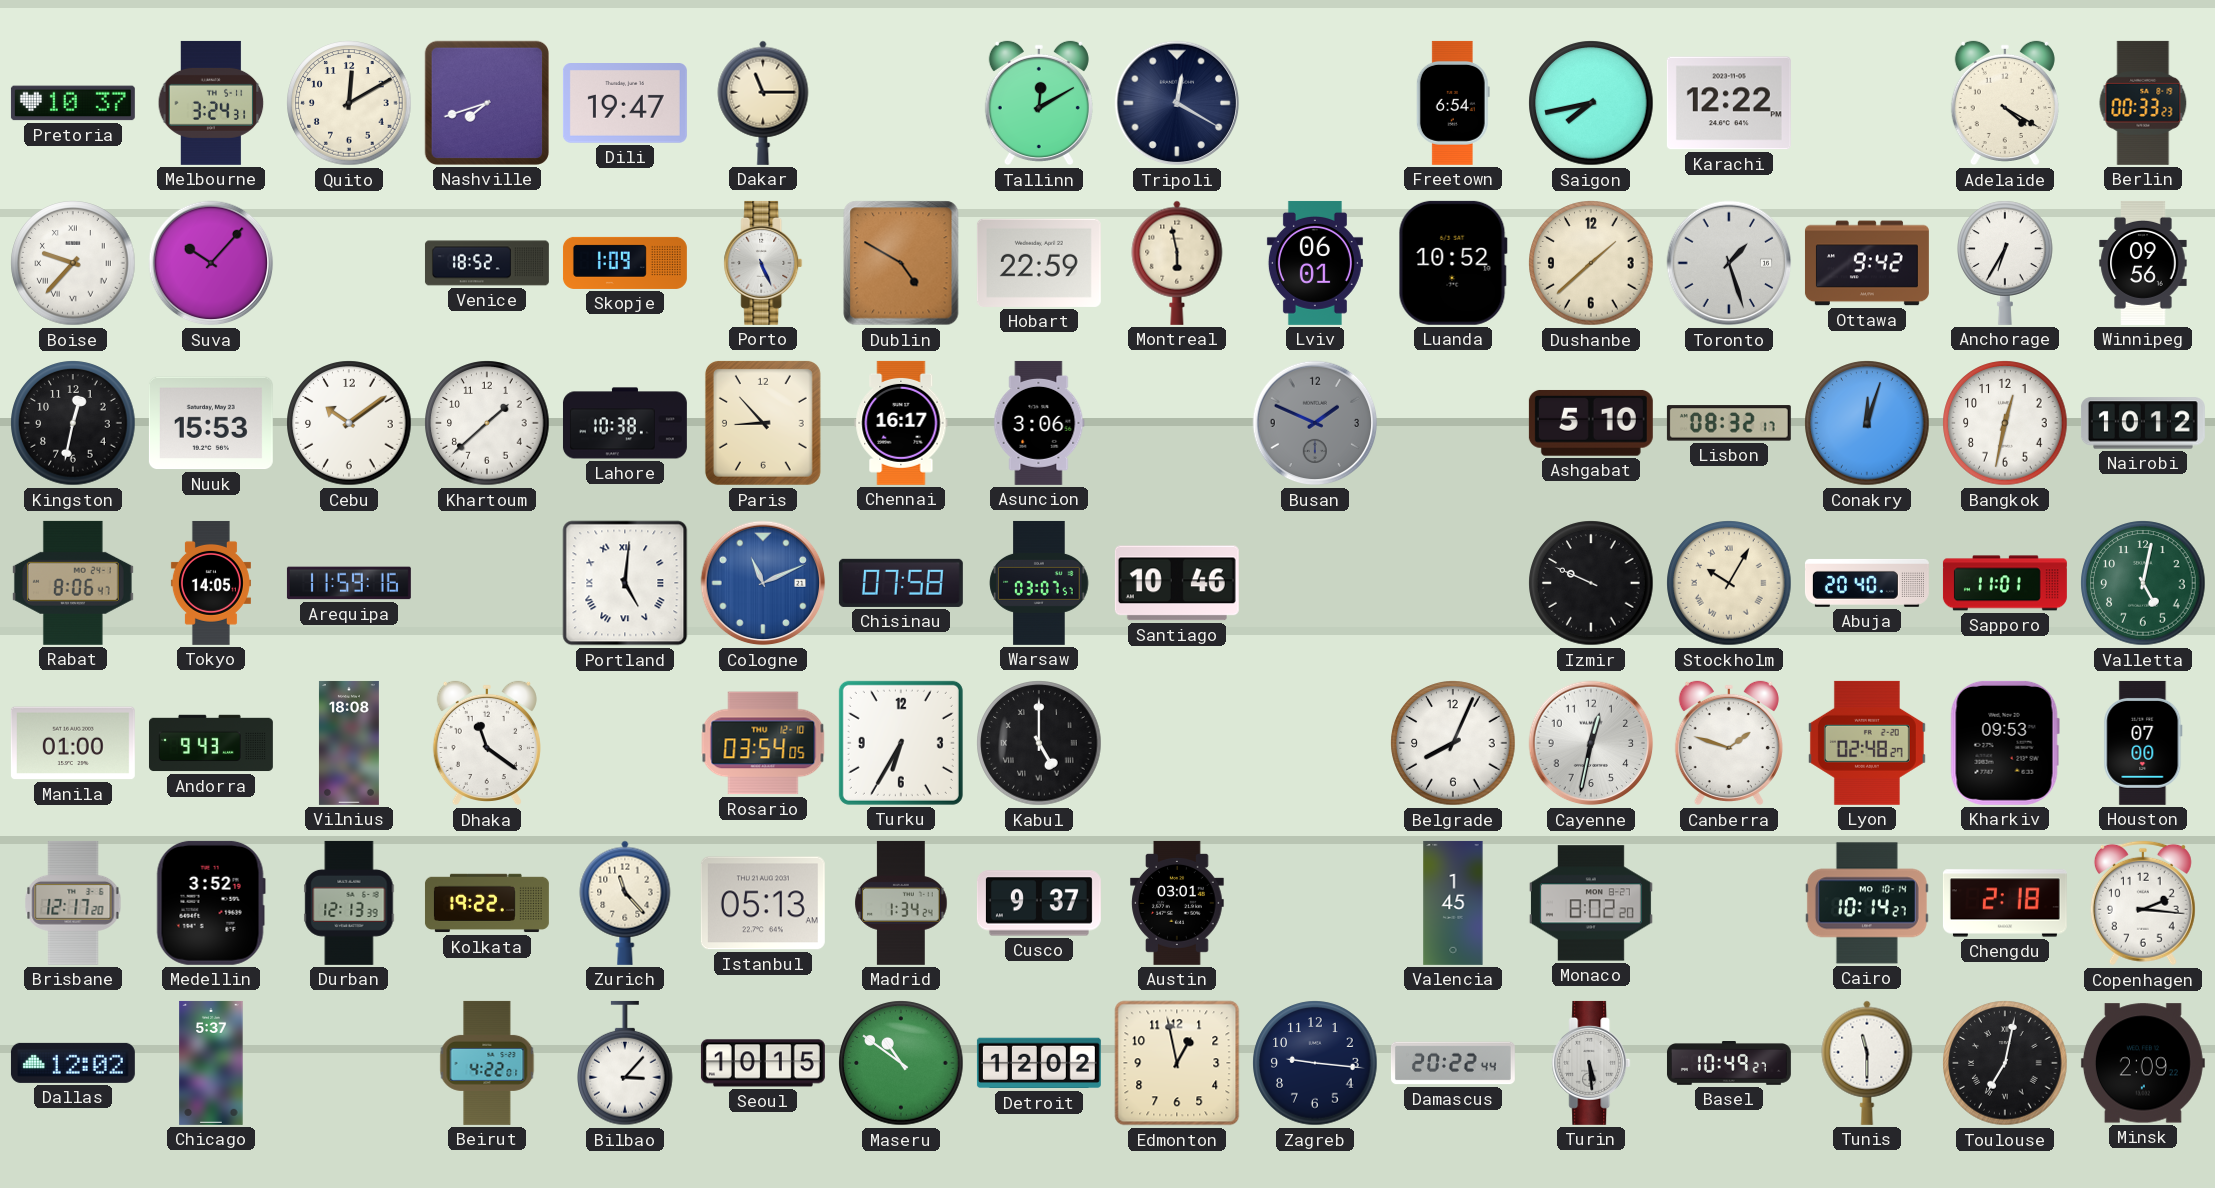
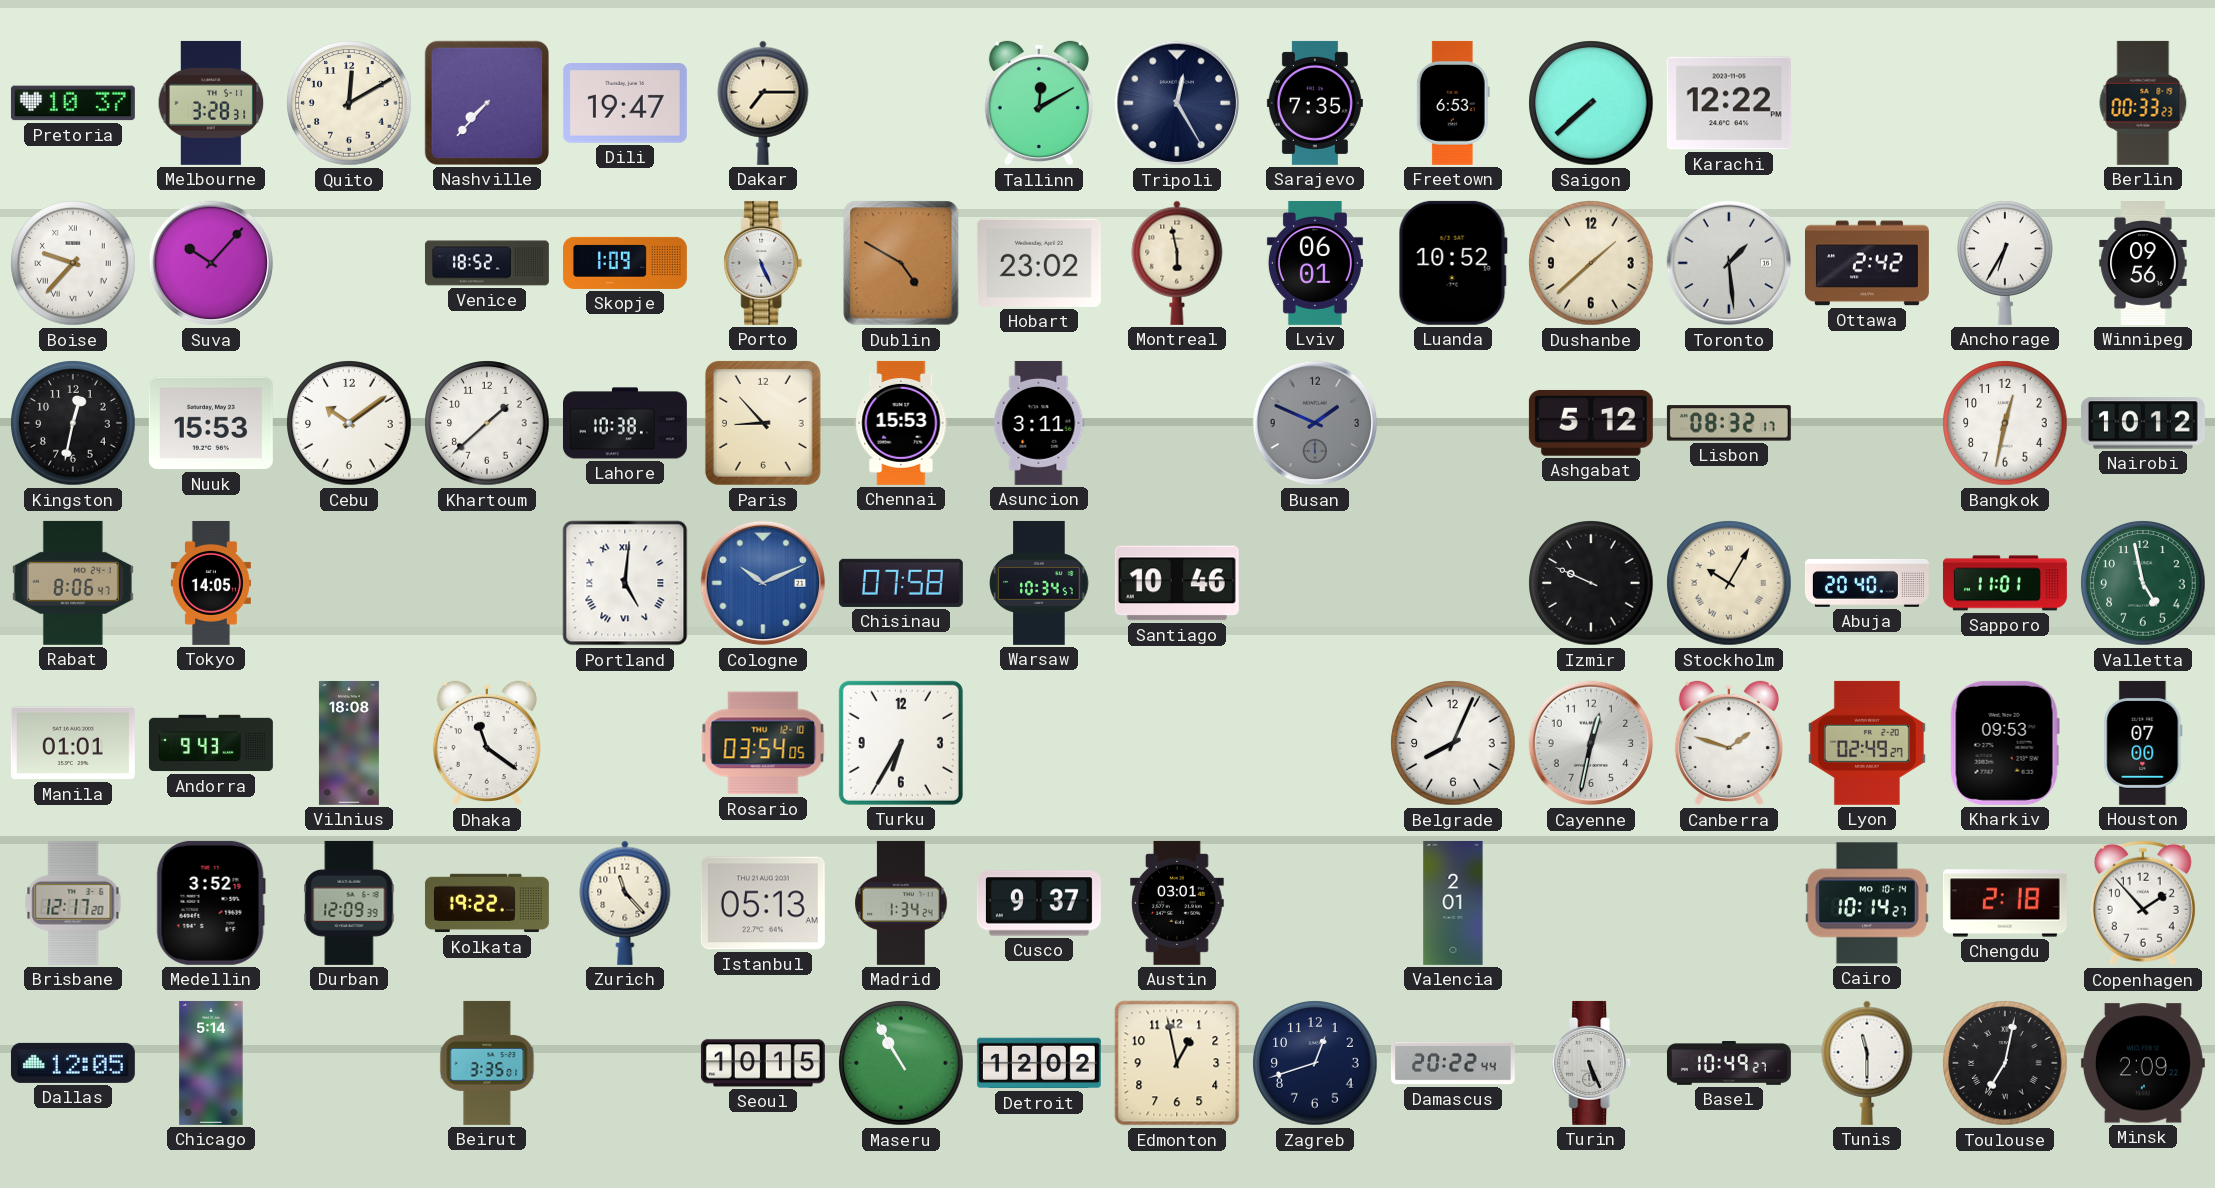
Melbourne: 3:24 -> 3:28 (211, 103)
Nashville: 7:42 -> 7:37 (487, 103)
Dakar: 11:15 -> 7:15 (763, 103)
Tripoli: 12:20 -> 12:25 (1177, 103)
Sarajevo: none -> 7:35 (1315, 103)
Freetown: 6:54 -> 6:53 (1453, 103)
Saigon: 7:43 -> 7:38 (1591, 103)
Adelaide: 4:20 -> none (2005, 103)
Hobart: 22:59 -> 23:02 (1039, 263)
Toronto: 1:27 -> 1:29 (1729, 263)
Ottawa: 9:42 -> 2:42 (1867, 263)
Chennai: 16:17 -> 15:53 (901, 423)
Asuncion: 3:06 -> 3:11 (1039, 423)
Ashgabat: 5:10 -> 5:12 (1591, 423)
Conakry: 12:03 -> none (1867, 423)
Arequipa: 11:59 -> none (349, 583)
Cologne: 11:11 -> 10:11 (763, 583)
Warsaw: 03:07 -> 10:34 (1039, 583)
Valletta: 5:02 -> 4:58 (2143, 583)
Manila: 01:00 -> 01:01 (73, 743)
Kabul: 5:00 -> none (1039, 743)
Lyon: 02:48 -> 02:49 (1867, 743)
Durban: 12:13 -> 12:09 (349, 903)
Valencia: 1:45 -> 2:01 (1453, 903)
Monaco: 8:02 -> none (1591, 903)
Copenhagen: 2:16 -> 1:53 (2143, 903)
Dallas: 12:02 -> 12:05 (73, 1063)
Chicago: 5:37 -> 5:14 (211, 1063)
Beirut: 4:22 -> 3:35 (487, 1063)
Bilbao: 3:07 -> none (625, 1063)
Maseru: 10:51 -> 10:55 (901, 1063)
Zagreb: 9:16 -> 12:42 (1315, 1063)
Turin: 5:29 -> 5:26 (1591, 1063)
